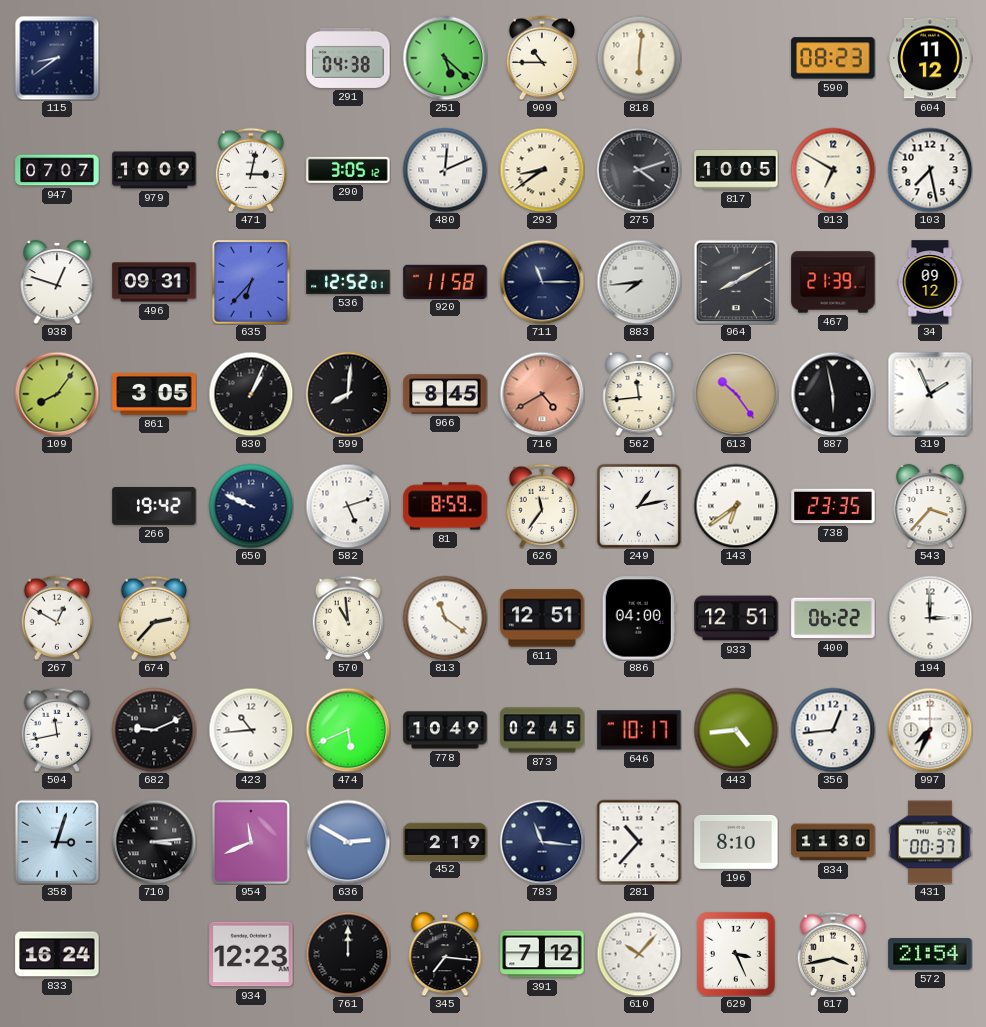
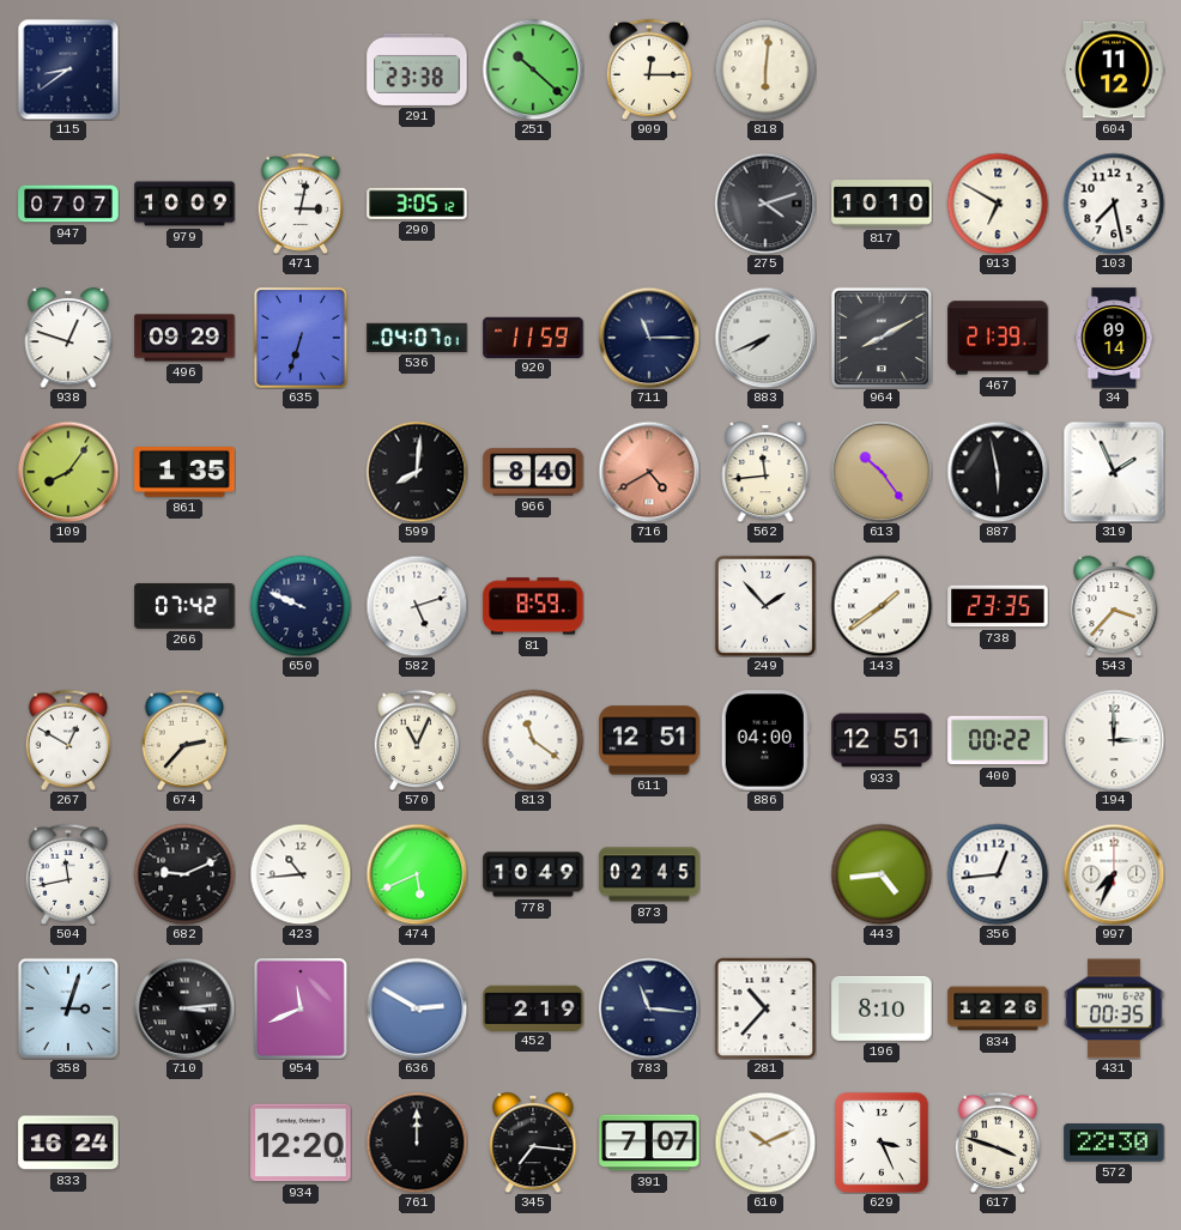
291: 04:38 -> 23:38 (417, 69)
251: 5:22 -> 10:22 (533, 69)
909: 10:45 -> 12:15 (649, 69)
590: 08:23 -> none (833, 58)
480: 12:11 -> none (445, 170)
293: 8:39 -> none (542, 170)
817: 10:05 -> 10:10 (882, 204)
496: 09:31 -> 09:29 (184, 338)
635: 6:37 -> 6:33 (301, 338)
536: 12:52 -> 04:07 (417, 338)
920: 11:58 -> 11:59 (533, 337)
883: 7:44 -> 7:41 (765, 338)
34: 09:12 -> 09:14 (1114, 338)
861: 3:05 -> 1:35 (184, 473)
830: 1:04 -> none (251, 394)
966: 8:45 -> 8:40 (533, 472)
266: 19:42 -> 07:42 (184, 606)
626: 11:36 -> none (542, 506)
249: 1:13 -> 1:53 (765, 606)
143: 6:39 -> 1:39 (882, 606)
570: 10:59 -> 11:04 (417, 740)
400: 06:22 -> 00:22 (998, 740)
646: 10:17 -> none (639, 730)
834: 11:30 -> 12:26 (998, 1008)
431: 00:37 -> 00:35 (1114, 1008)
934: 12:23 -> 12:20 (301, 1143)
391: 7:12 -> 7:07 (649, 1143)
610: 10:07 -> 10:11 (765, 1143)
617: 3:43 -> 3:48 (998, 1143)
572: 21:54 -> 22:30 (1114, 1143)
